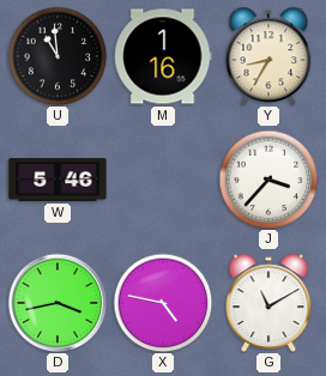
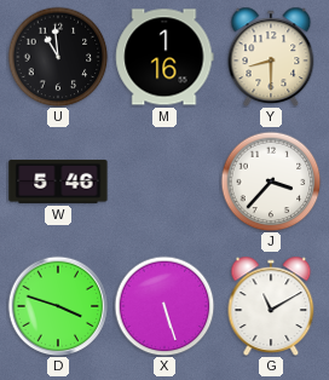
Y: 8:35 -> 8:30 (271, 56)
D: 3:43 -> 3:48 (58, 306)
X: 4:47 -> 5:27 (164, 306)
